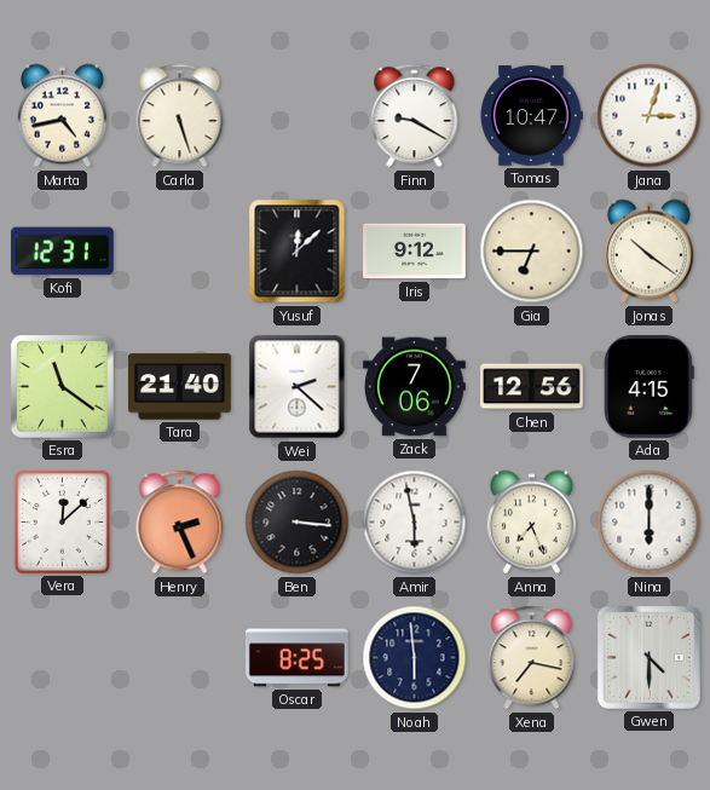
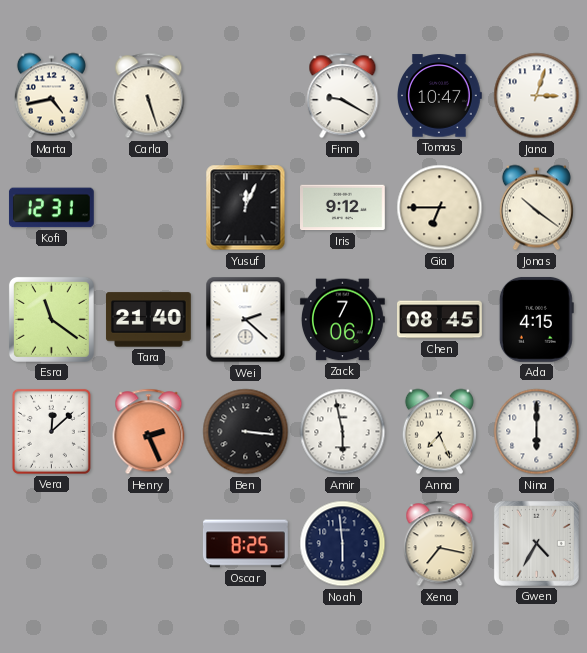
Yusuf: 12:08 -> 12:04 (246, 208)
Chen: 12:56 -> 08:45 (440, 320)
Gwen: 4:30 -> 4:35 (536, 543)
